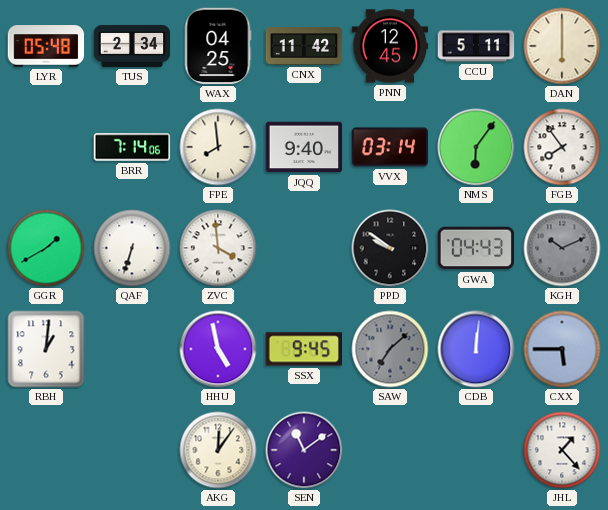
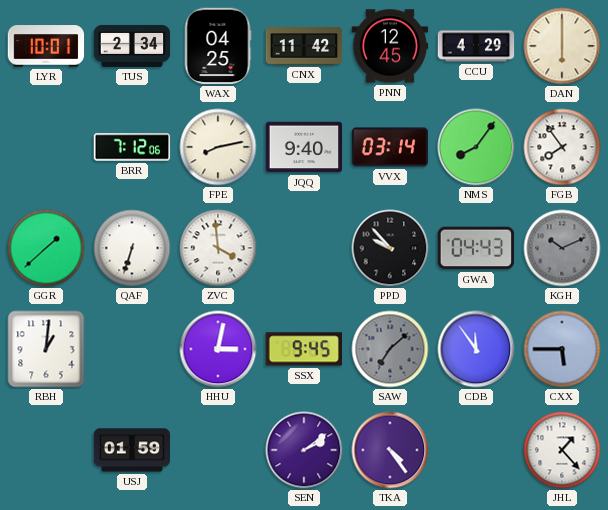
LYR: 05:48 -> 10:01 (46, 46)
CCU: 5:11 -> 4:29 (476, 46)
BRR: 7:14 -> 7:12 (132, 147)
FPE: 7:59 -> 8:13 (218, 147)
NMS: 6:06 -> 8:06 (476, 147)
GGR: 1:40 -> 1:38 (46, 248)
PPD: 9:51 -> 9:53 (390, 248)
HHU: 4:58 -> 3:02 (218, 349)
CDB: 12:01 -> 11:54 (476, 349)
USJ: none -> 01:59 (132, 450)
AKG: 12:06 -> none (218, 450)
SEN: 11:09 -> 2:09 (304, 450)
TKA: none -> 4:24 (390, 450)
